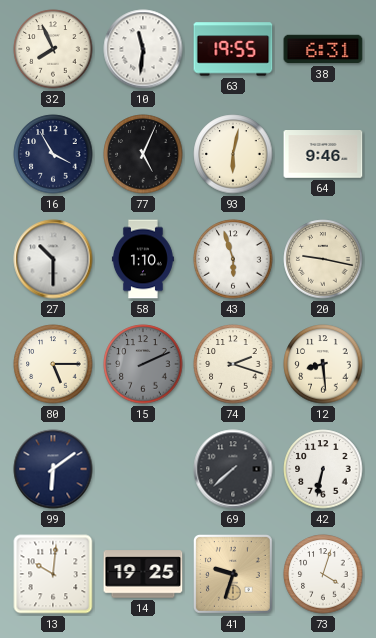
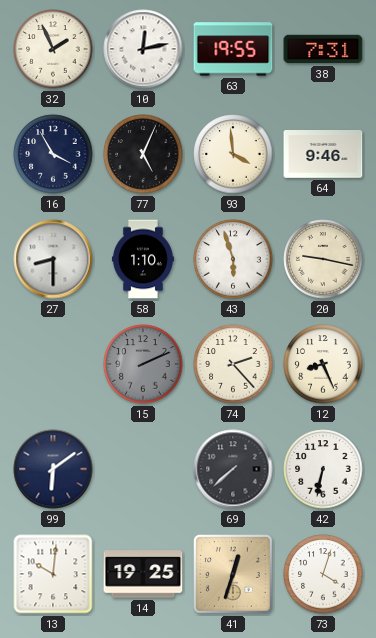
32: 7:56 -> 1:56 (53, 49)
10: 11:31 -> 12:13 (143, 49)
38: 6:31 -> 7:31 (323, 49)
93: 6:02 -> 3:59 (233, 154)
27: 10:30 -> 8:30 (53, 259)
80: 5:15 -> none (53, 364)
74: 2:18 -> 2:23 (233, 364)
12: 8:29 -> 8:26 (323, 364)
41: 9:33 -> 12:33 (234, 575)
